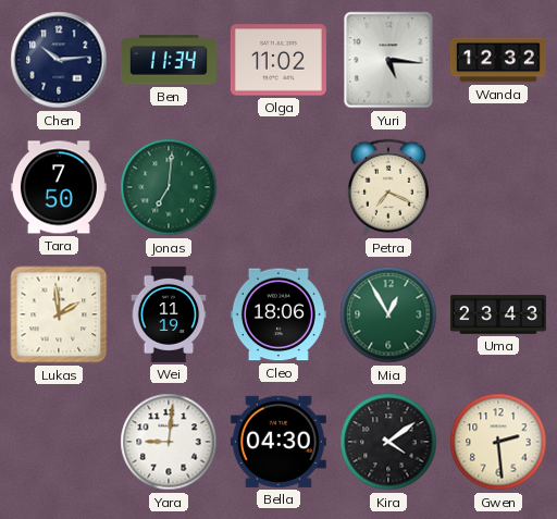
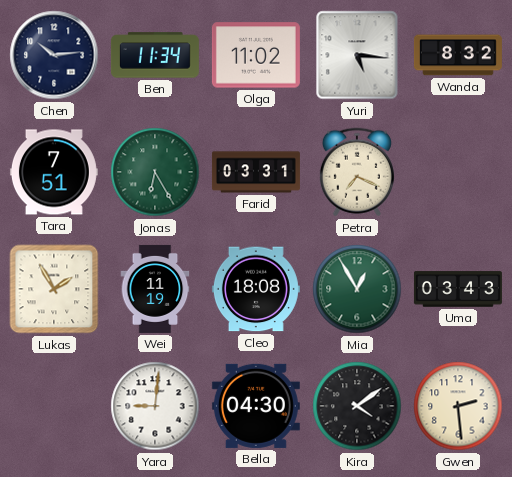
Wanda: 12:32 -> 8:32 (458, 55)
Tara: 7:50 -> 7:51 (54, 172)
Jonas: 7:01 -> 6:25 (155, 172)
Farid: none -> 03:31 (256, 172)
Lukas: 1:59 -> 1:55 (54, 289)
Cleo: 18:06 -> 18:08 (256, 289)
Uma: 23:43 -> 03:43 (458, 289)
